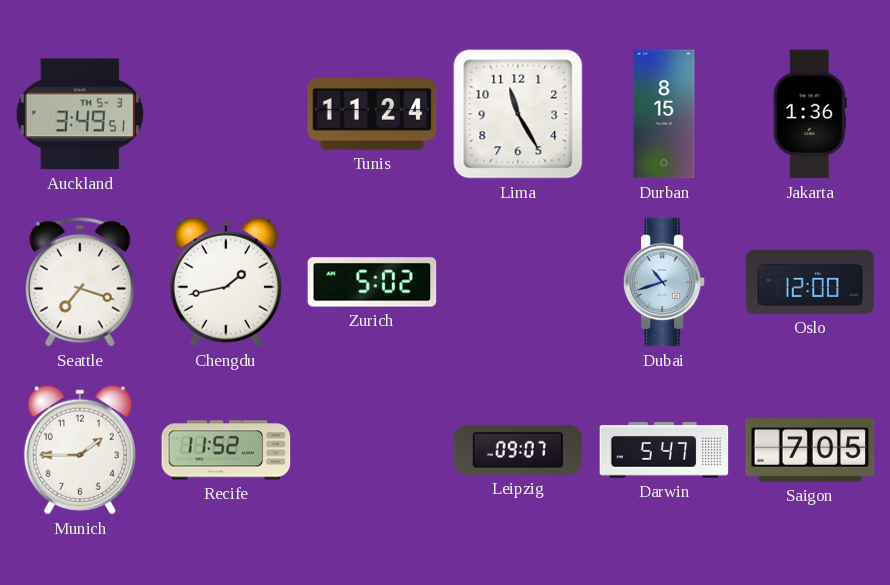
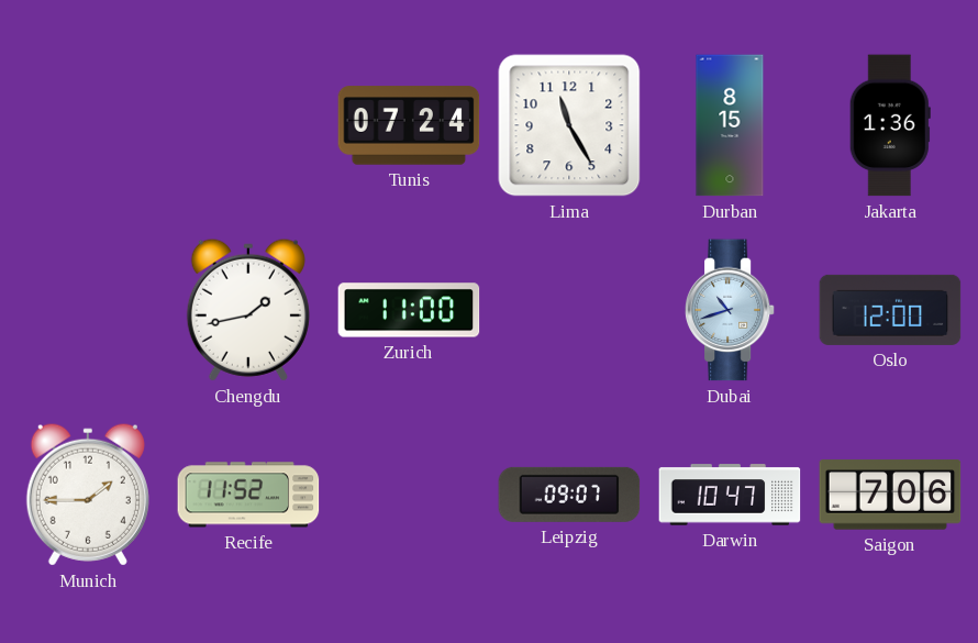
Auckland: 3:49 -> none (80, 114)
Tunis: 11:24 -> 07:24 (409, 125)
Seattle: 7:18 -> none (80, 282)
Zurich: 5:02 -> 11:00 (409, 310)
Darwin: 5:47 -> 10:47 (730, 495)
Saigon: 7:05 -> 7:06 (890, 495)
